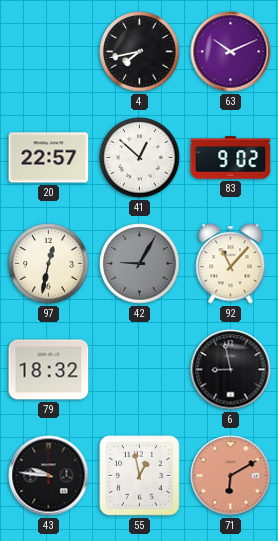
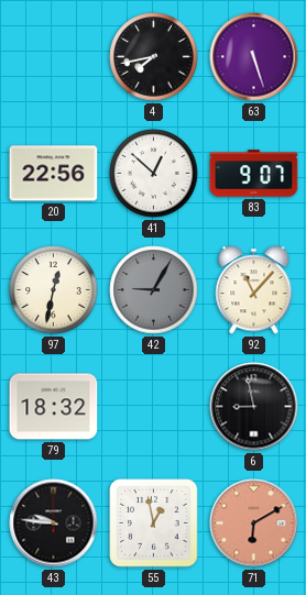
63: 10:11 -> 5:27 (254, 57)
20: 22:57 -> 22:56 (54, 174)
83: 9:02 -> 9:07 (254, 174)
